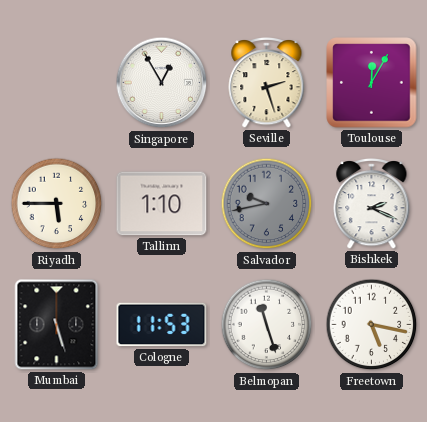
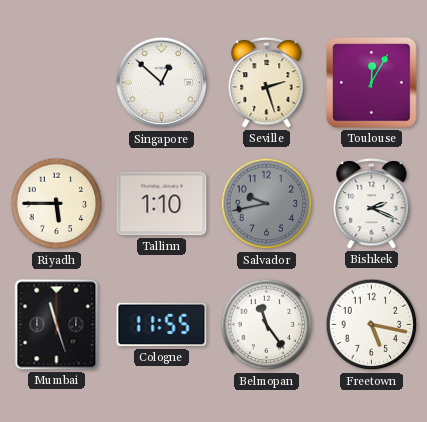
Singapore: 12:55 -> 12:52 (162, 83)
Mumbai: 5:27 -> 11:27 (57, 325)
Cologne: 11:53 -> 11:55 (162, 325)
Belmopan: 11:27 -> 11:24 (267, 325)
